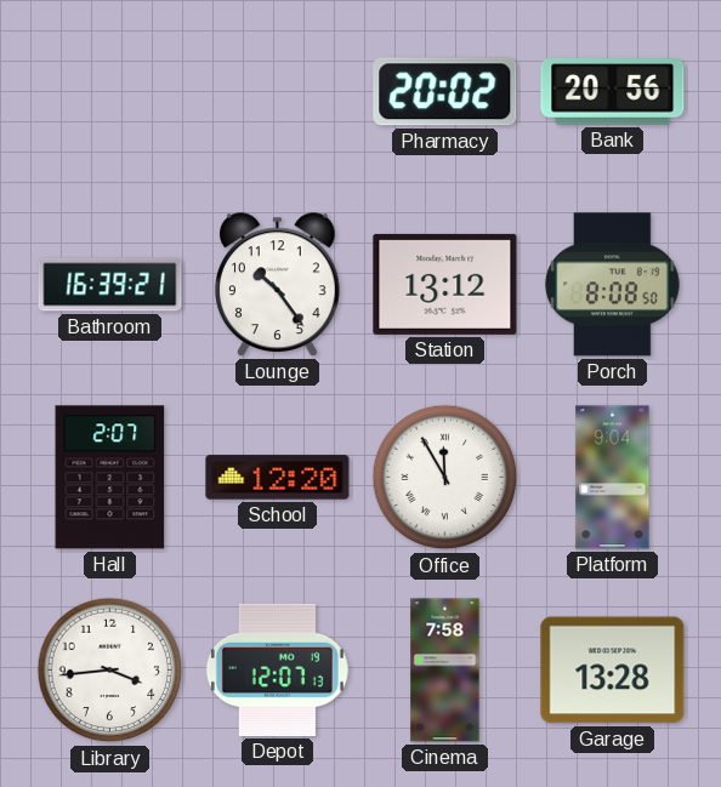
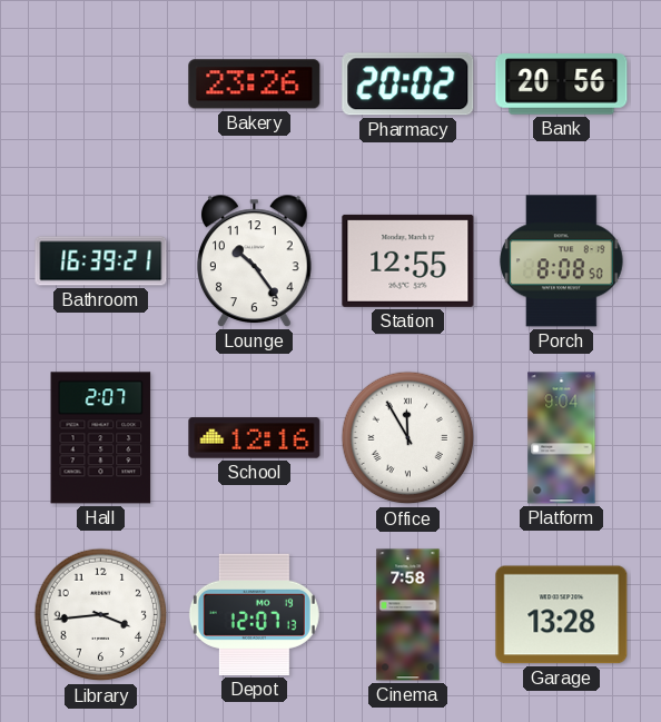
Bakery: none -> 23:26 (255, 85)
Station: 13:12 -> 12:55 (408, 260)
School: 12:20 -> 12:16 (255, 438)
